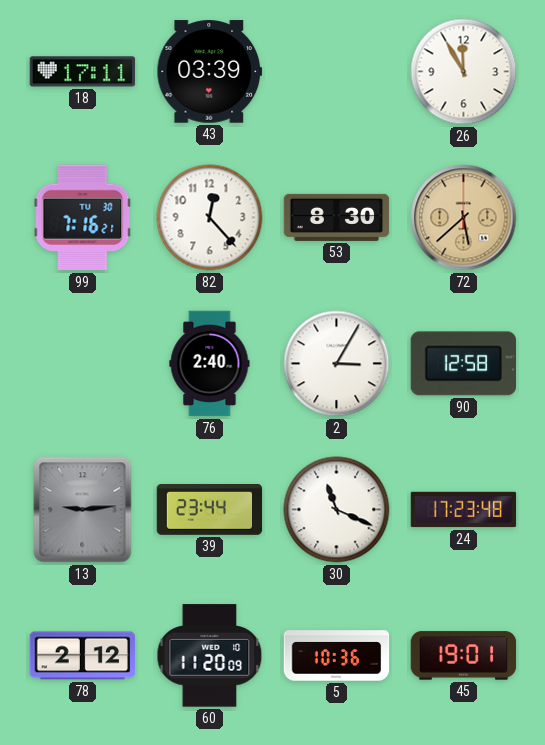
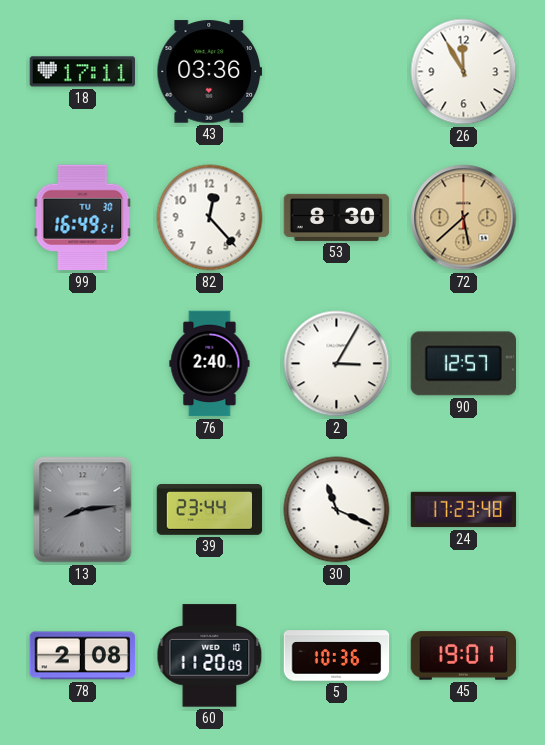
43: 03:39 -> 03:36 (210, 72)
99: 7:16 -> 16:49 (83, 218)
90: 12:58 -> 12:57 (463, 364)
13: 9:14 -> 8:14 (83, 510)
78: 2:12 -> 2:08 (83, 656)
